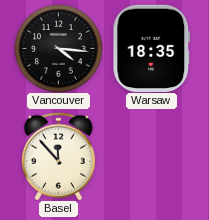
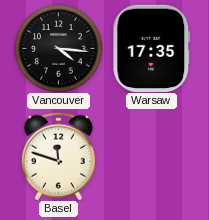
Warsaw: 18:35 -> 17:35 (152, 48)
Basel: 11:53 -> 11:48 (58, 156)
